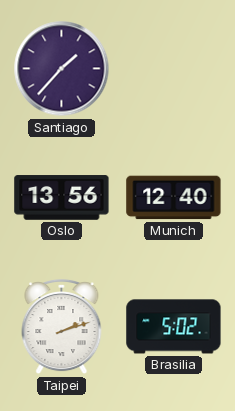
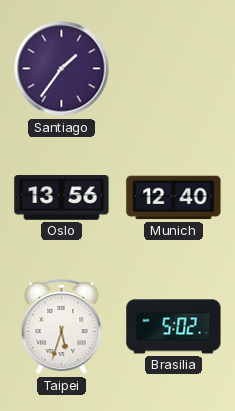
Santiago: 1:37 -> 1:36 (62, 69)
Taipei: 2:12 -> 5:33 (62, 327)
